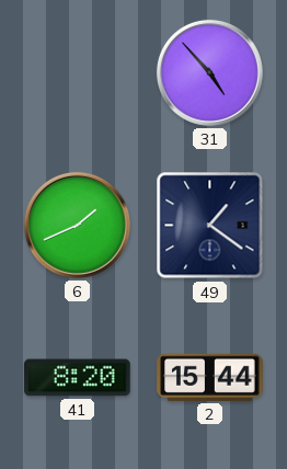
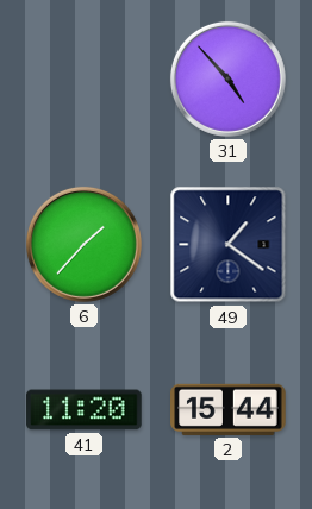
6: 1:41 -> 1:37 (83, 244)
41: 8:20 -> 11:20 (85, 410)
